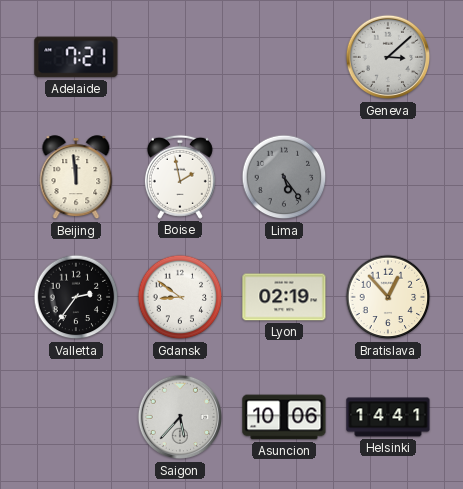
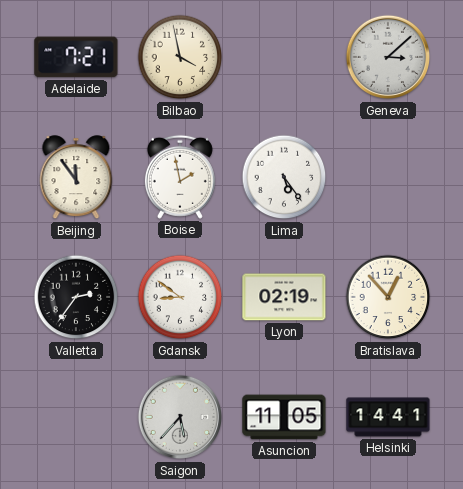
Bilbao: none -> 3:58 (180, 57)
Beijing: 11:59 -> 11:54 (76, 178)
Lima dial: grey -> white (284, 177)
Asuncion: 10:06 -> 11:05 (284, 417)
